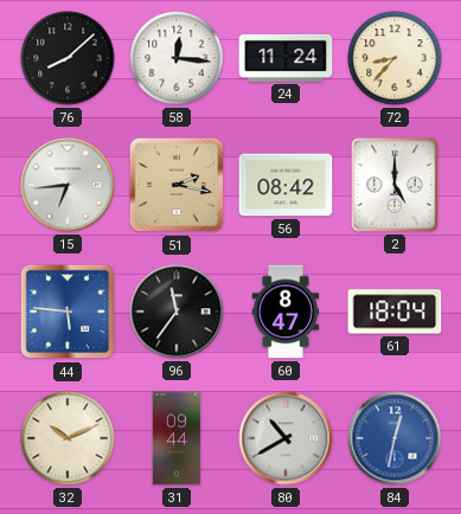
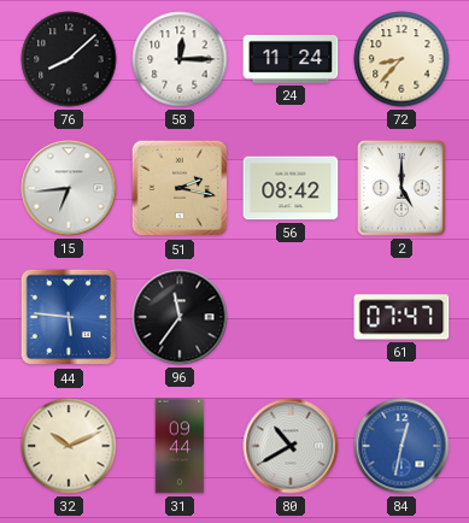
58: 12:16 -> 12:15 (180, 59)
60: 8:47 -> none (286, 311)
61: 18:04 -> 07:47 (401, 317)
